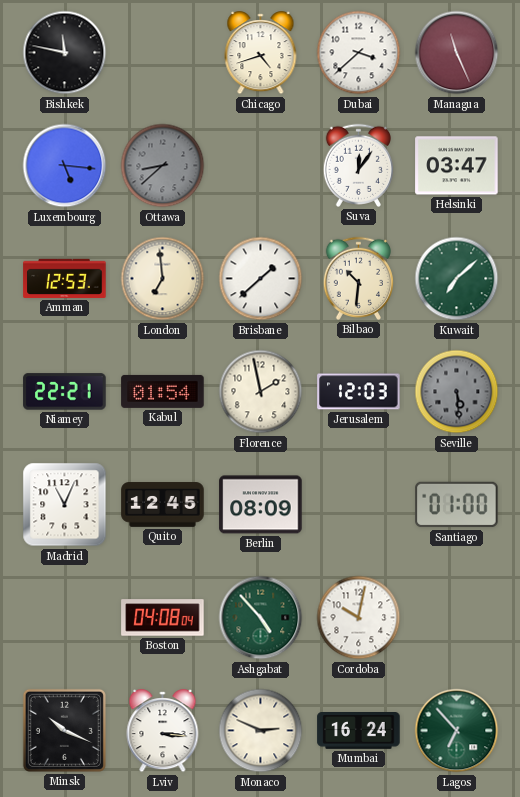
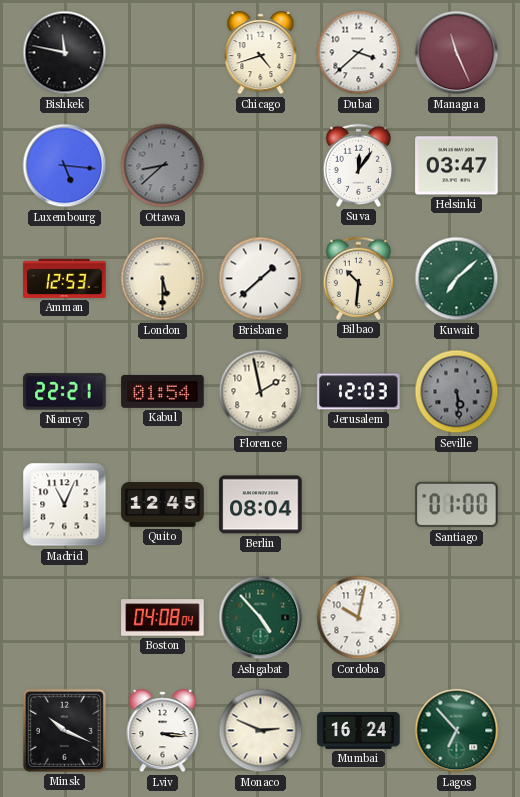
London: 6:59 -> 5:30 (163, 279)
Berlin: 08:09 -> 08:04 (261, 505)
